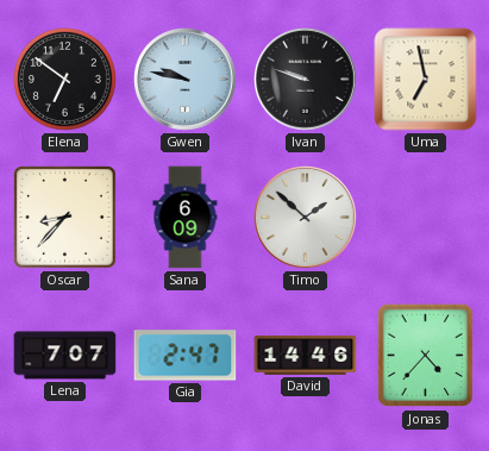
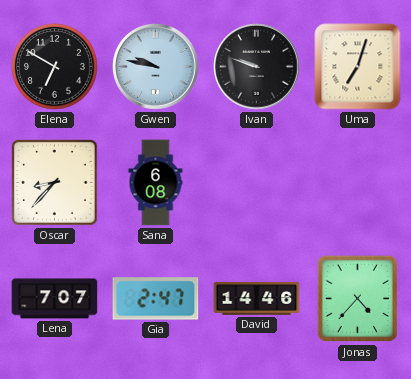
Elena: 6:51 -> 6:50 (54, 66)
Uma: 6:58 -> 7:03 (358, 67)
Sana: 6:09 -> 6:08 (156, 183)
Timo: 1:52 -> none (306, 218)
